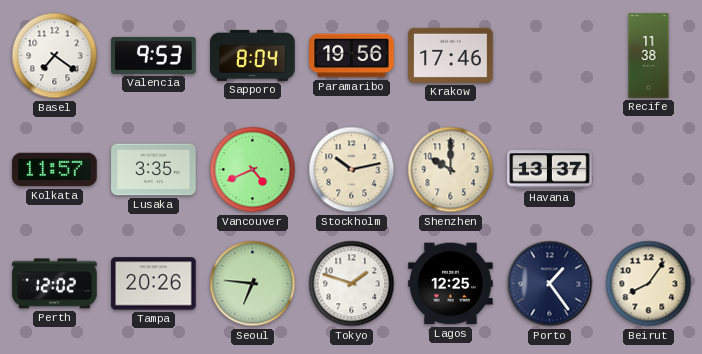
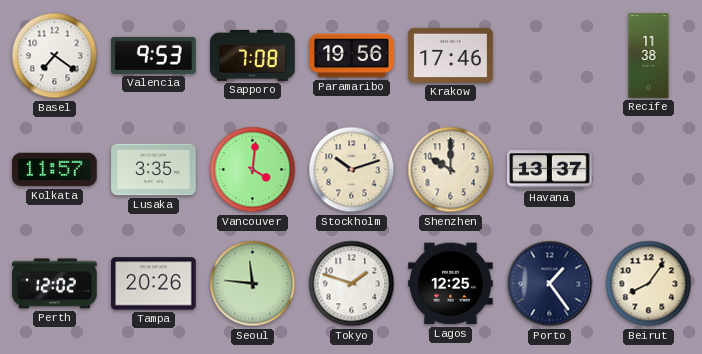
Sapporo: 8:04 -> 7:08 (253, 55)
Vancouver: 4:41 -> 4:01 (253, 170)
Stockholm: 10:13 -> 10:12 (352, 170)
Seoul: 6:46 -> 11:46 (253, 284)
